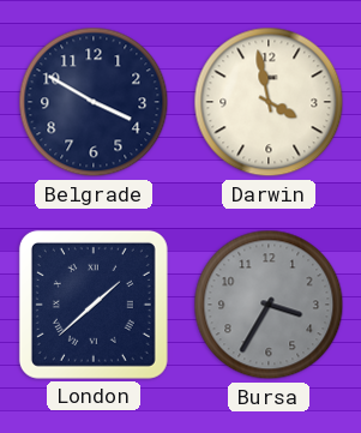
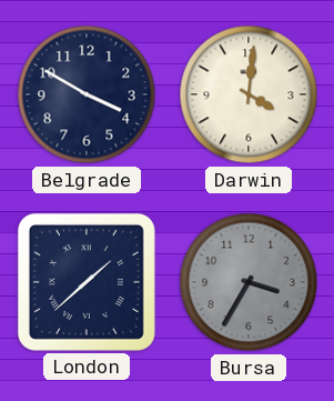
Darwin: 3:58 -> 4:01 (249, 94)
